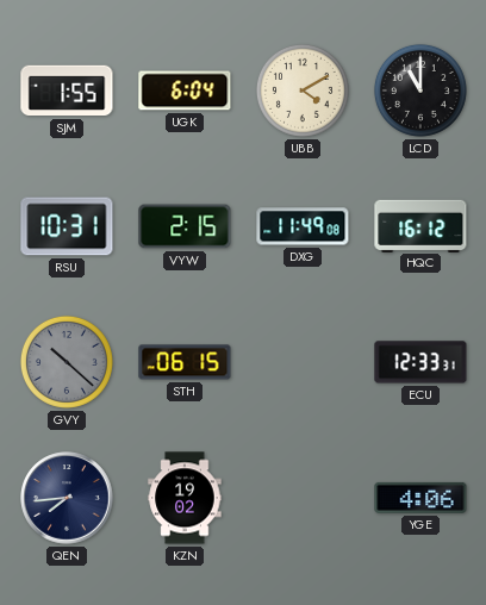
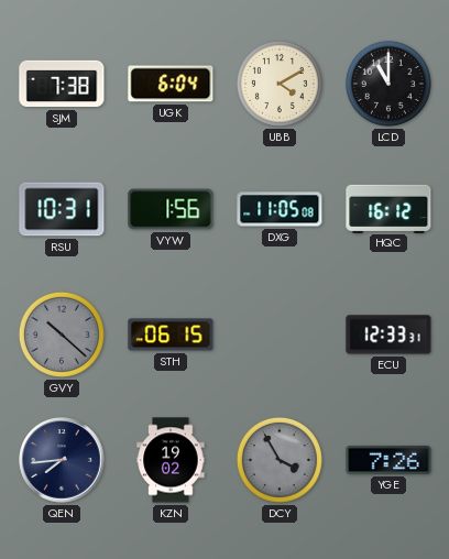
SJM: 1:55 -> 7:38 (62, 84)
VYW: 2:15 -> 1:56 (171, 209)
DXG: 11:49 -> 11:05 (280, 209)
DCY: none -> 3:55 (280, 460)
YGE: 4:06 -> 7:26 (388, 460)
